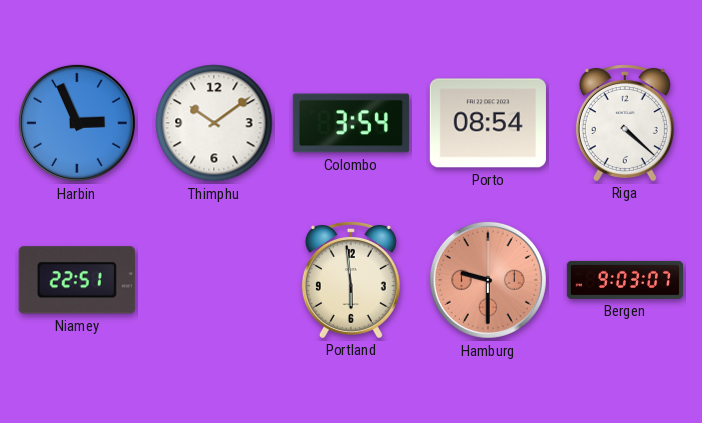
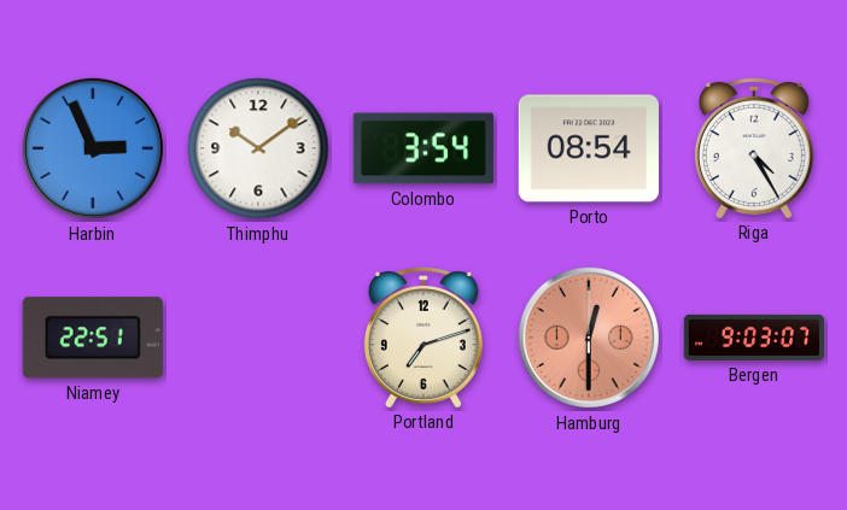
Riga: 4:22 -> 4:25 (754, 148)
Portland: 5:59 -> 7:12 (423, 338)
Hamburg: 9:30 -> 12:30 (589, 338)
